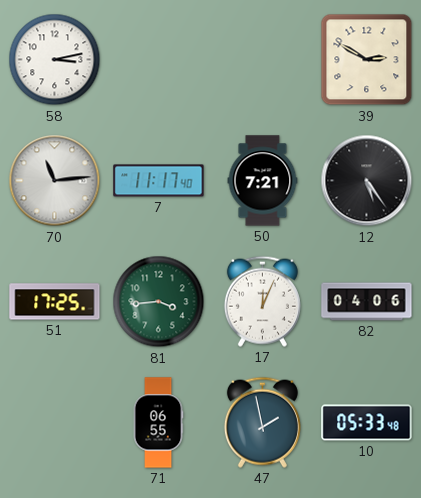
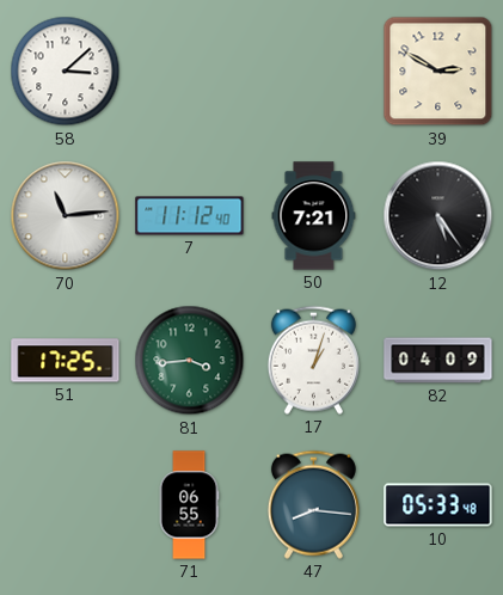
58: 3:13 -> 3:08 (66, 72)
7: 11:17 -> 11:12 (190, 216)
17: 12:04 -> 1:03 (313, 360)
82: 04:06 -> 04:09 (438, 361)
47: 1:58 -> 8:16 (313, 504)
